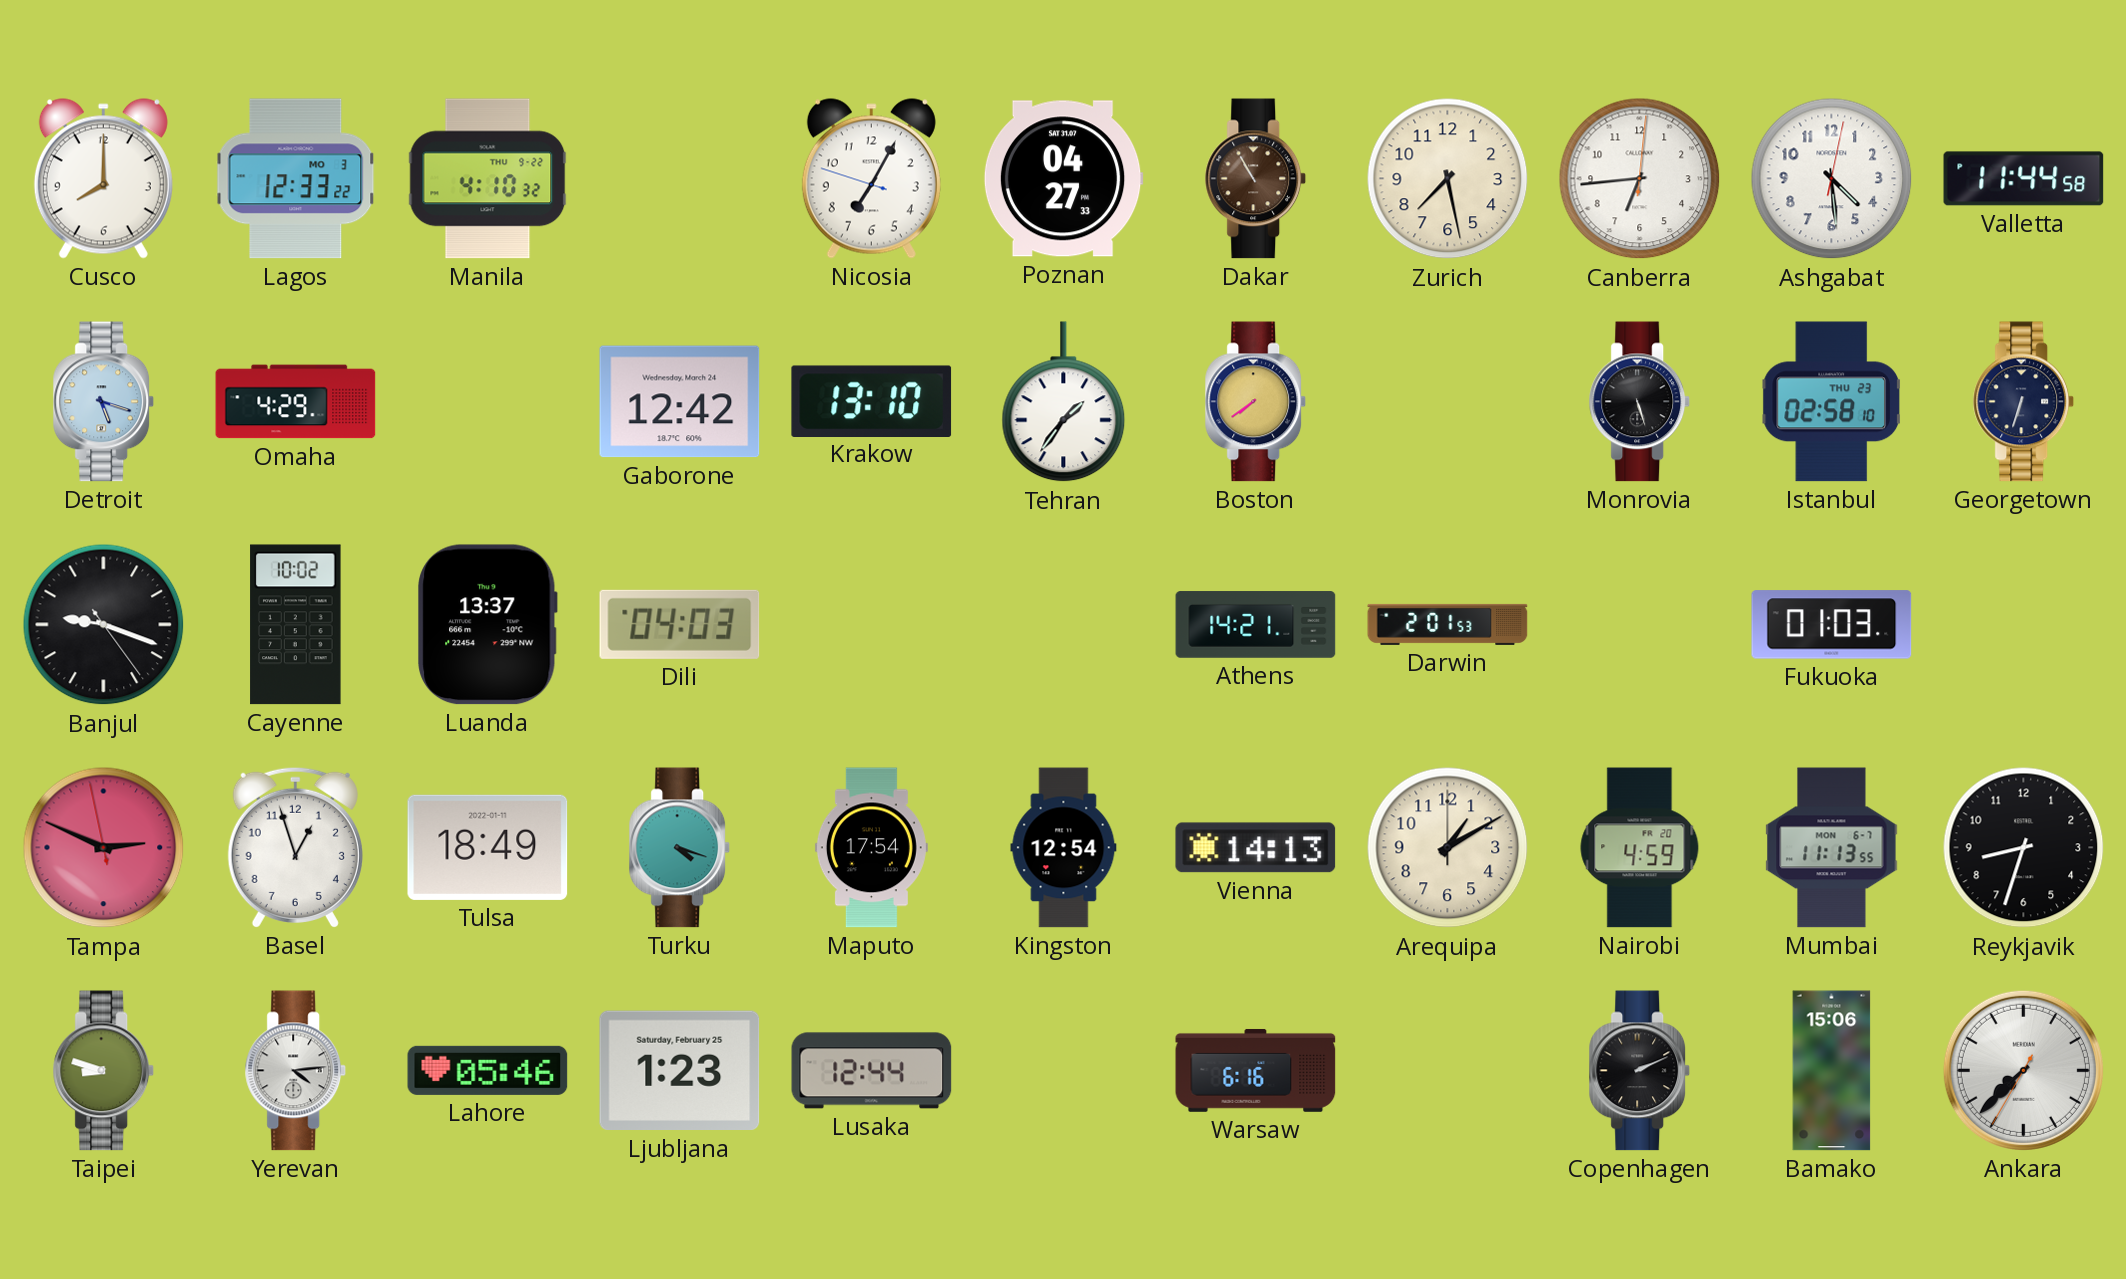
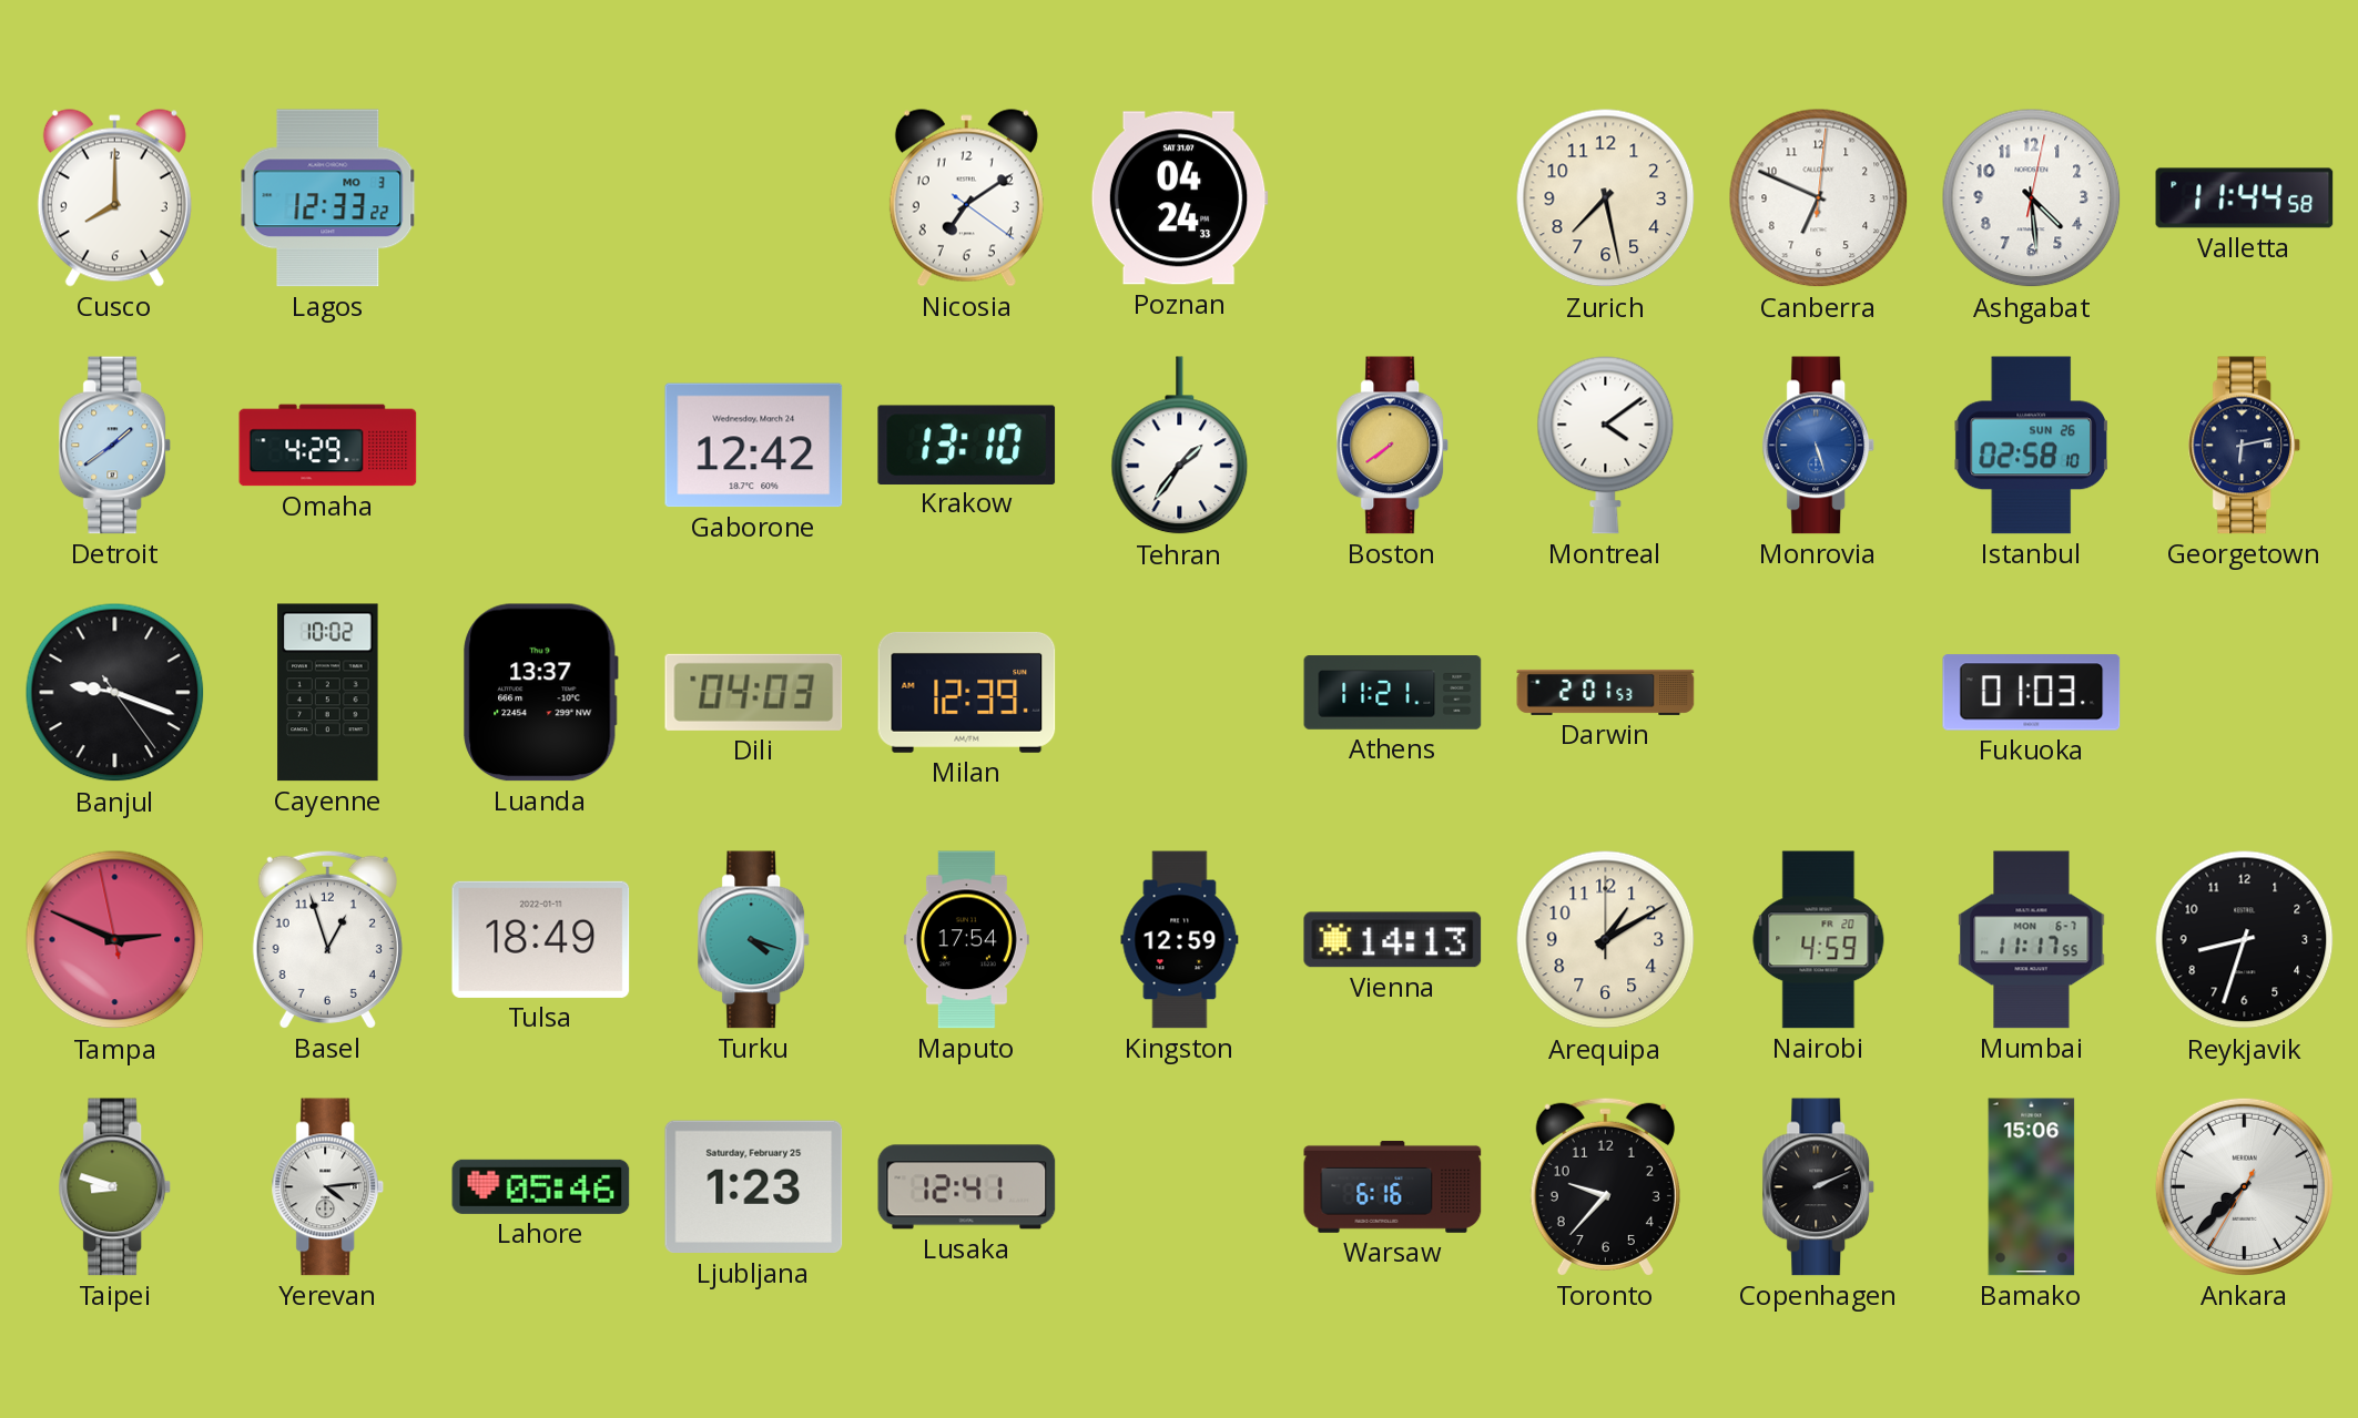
Manila: 4:10 -> none (488, 179)
Nicosia: 7:04 -> 7:09 (966, 198)
Poznan: 04:27 -> 04:24 (1179, 198)
Dakar: 10:55 -> none (1256, 179)
Canberra: 6:44 -> 6:49 (1819, 198)
Detroit: 5:18 -> 1:39 (115, 446)
Montreal: none -> 4:09 (1606, 445)
Monrovia dial: black -> blue (1819, 446)
Istanbul date: THU 23 -> SUN 26 (2031, 446)
Georgetown: 6:33 -> 6:13 (2245, 446)
Milan: none -> 12:39 (967, 692)
Athens: 14:21 -> 11:21 (1393, 693)
Kingston: 12:54 -> 12:59 (1180, 940)
Mumbai: 11:13 -> 11:17 (2032, 940)
Lusaka: 12:44 -> 12:41 (967, 1187)
Toronto: none -> 9:37 (1605, 1186)
